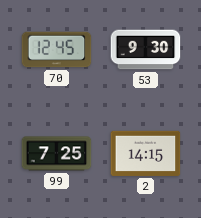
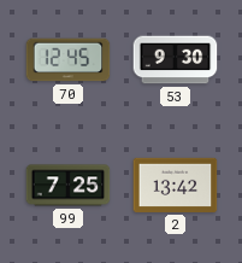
2: 14:15 -> 13:42 (176, 185)
